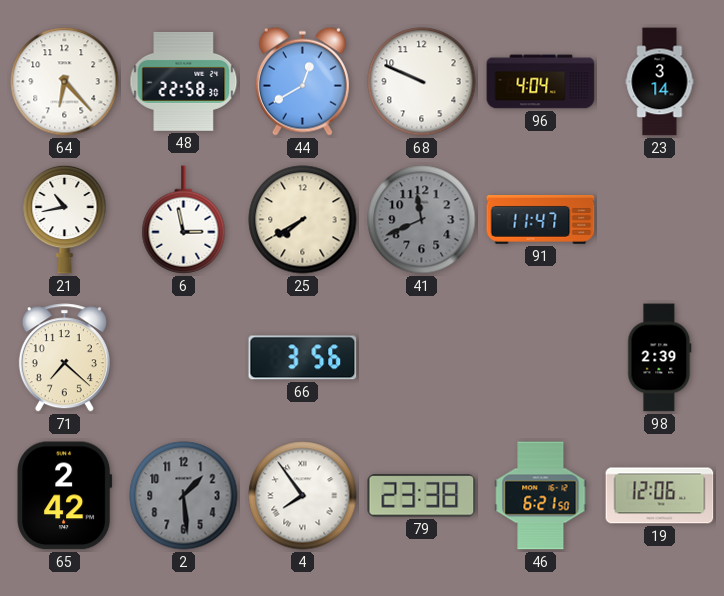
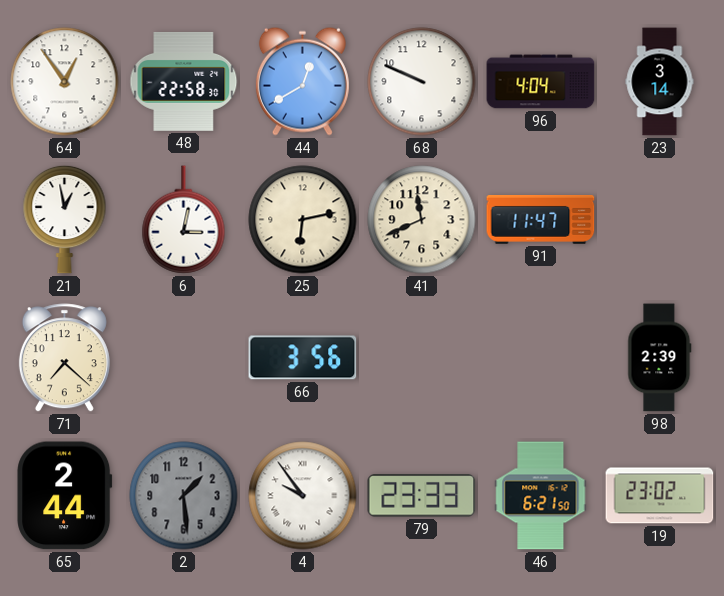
64: 6:23 -> 12:54 (65, 82)
21: 10:43 -> 12:58 (65, 219)
6: 2:58 -> 3:02 (184, 220)
25: 7:40 -> 6:13 (303, 220)
41 dial: grey -> cream (422, 220)
65: 2:42 -> 2:44 (65, 496)
4: 7:54 -> 9:54 (303, 496)
79: 23:38 -> 23:33 (422, 496)
19: 12:06 -> 23:02 (660, 496)
